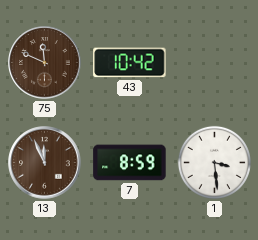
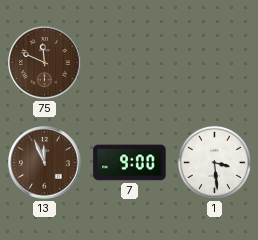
43: 10:42 -> none (130, 63)
7: 8:59 -> 9:00 (130, 163)
